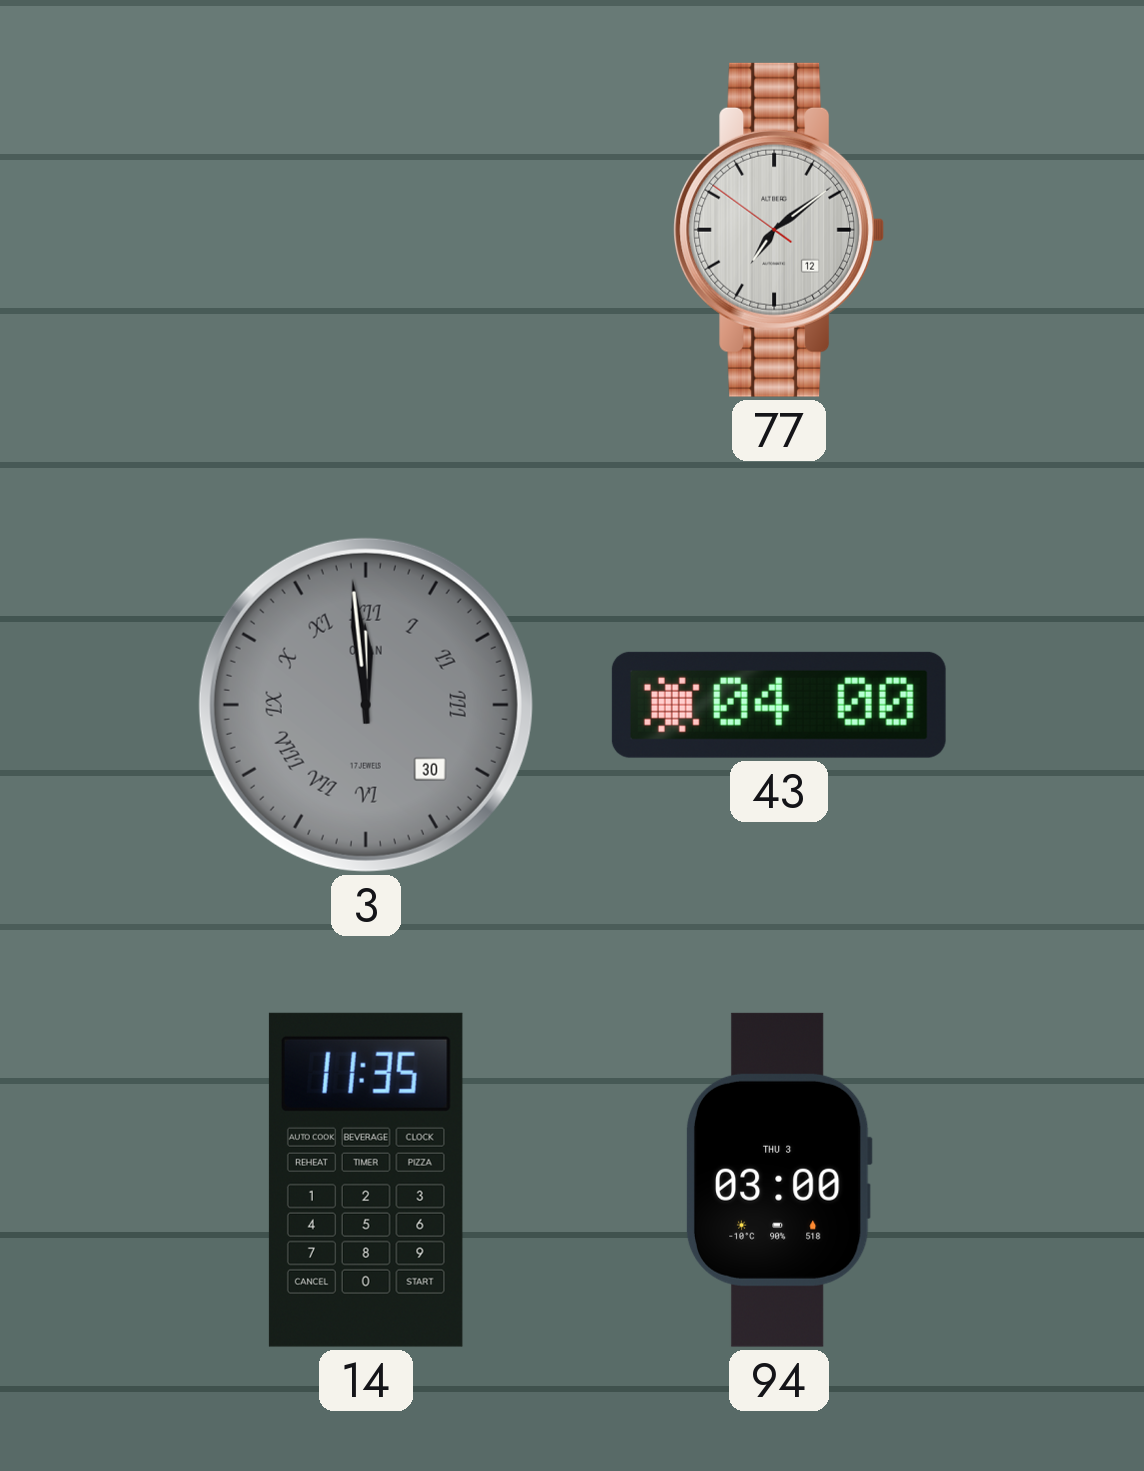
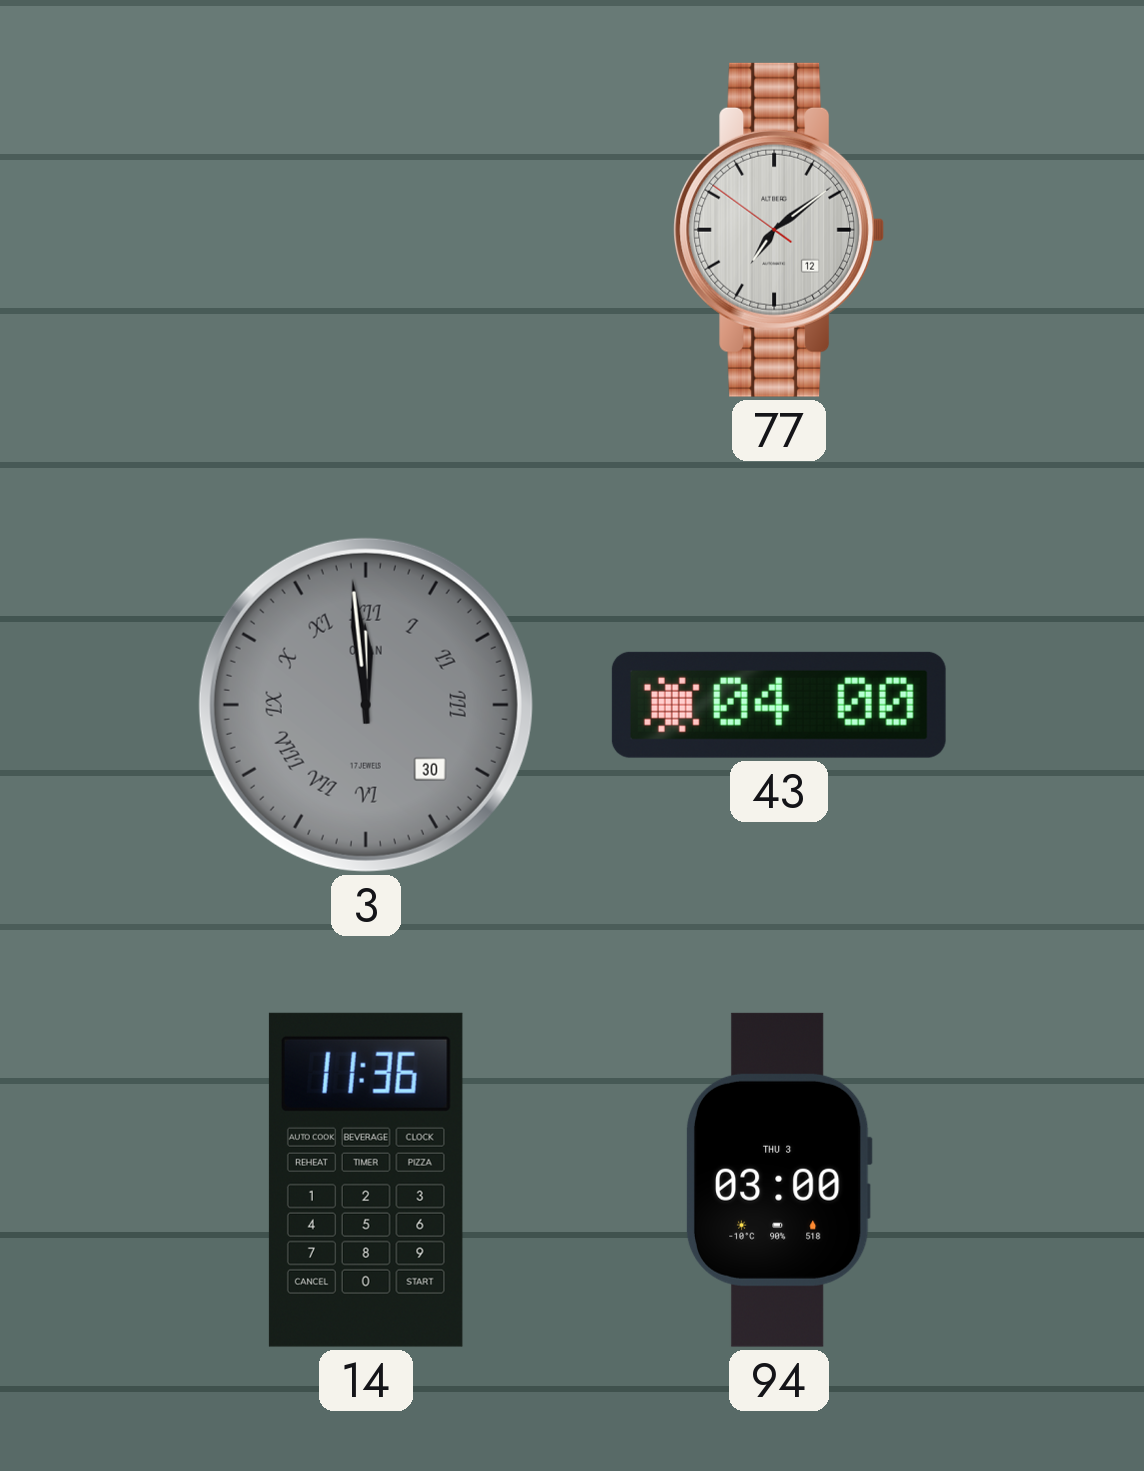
14: 11:35 -> 11:36 (366, 1180)
